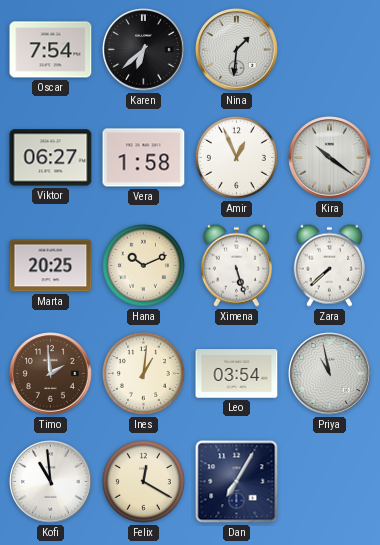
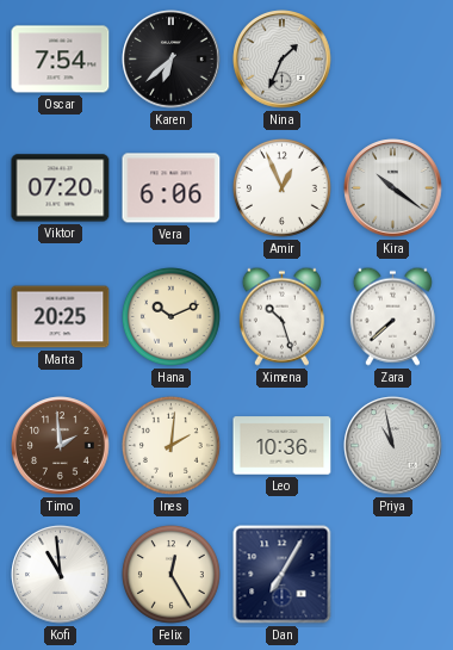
Nina: 1:31 -> 1:34 (283, 60)
Viktor: 06:27 -> 07:20 (61, 188)
Vera: 1:58 -> 6:06 (172, 188)
Ximena: 5:27 -> 10:27 (281, 316)
Ines: 1:01 -> 2:01 (170, 445)
Leo: 03:54 -> 10:36 (283, 446)
Felix: 12:20 -> 12:25 (170, 574)
